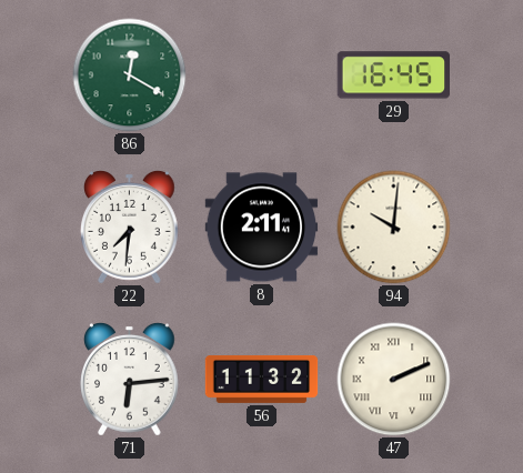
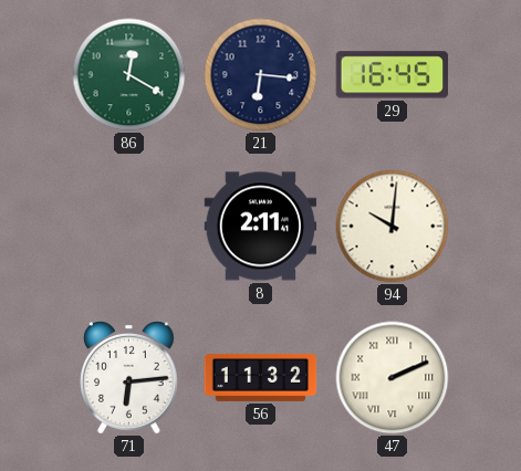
21: none -> 6:16 (261, 75)
22: 7:31 -> none (130, 228)
